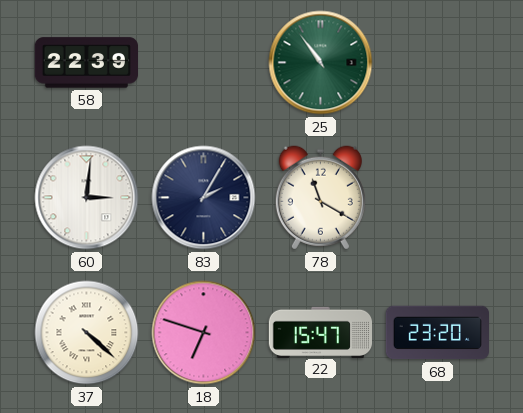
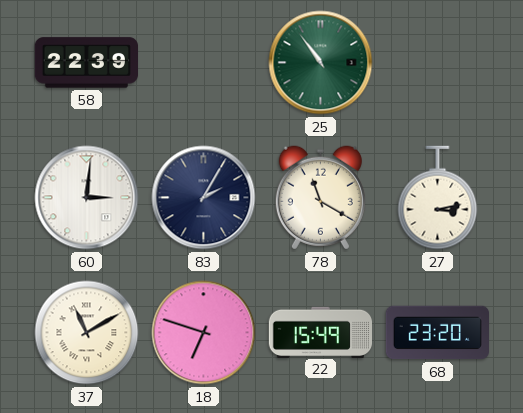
27: none -> 3:13 (438, 198)
37: 4:22 -> 11:10 (87, 333)
22: 15:47 -> 15:49 (321, 332)
